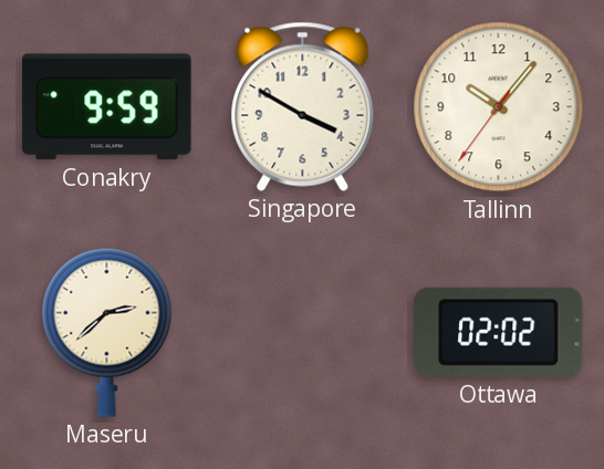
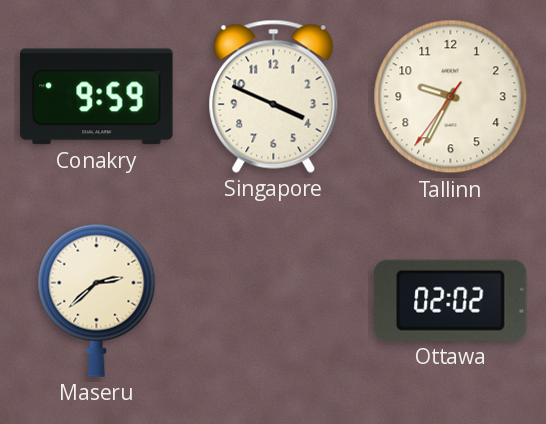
Singapore: 3:50 -> 3:49 (274, 96)
Tallinn: 10:06 -> 9:34 (451, 97)
